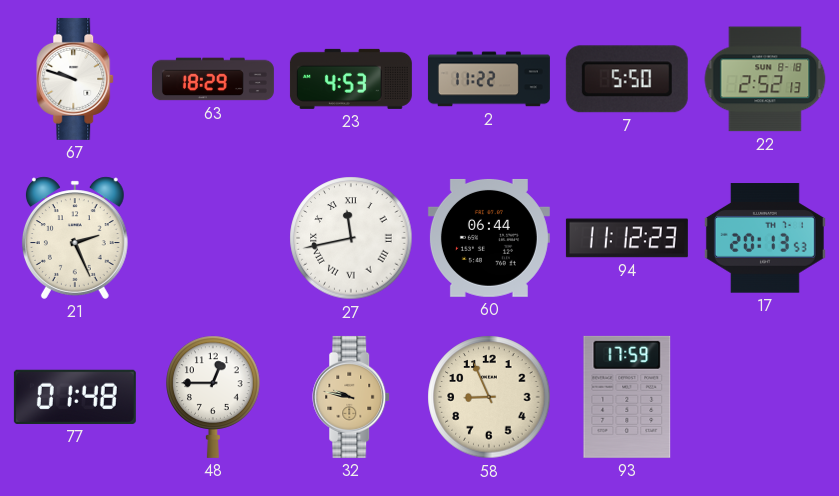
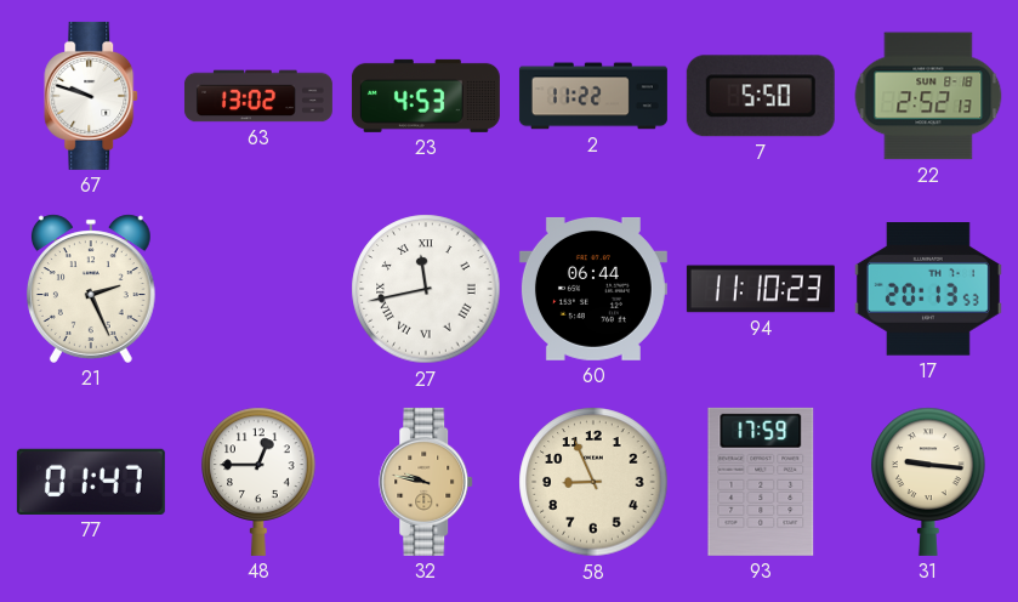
63: 18:29 -> 13:02 (258, 96)
94: 11:12 -> 11:10 (761, 289)
77: 01:48 -> 01:47 (91, 482)
31: none -> 9:16 (928, 482)
